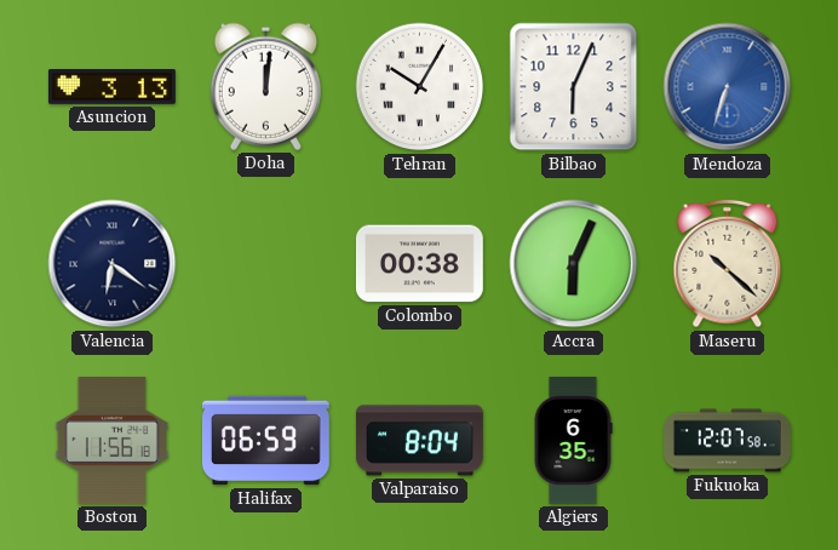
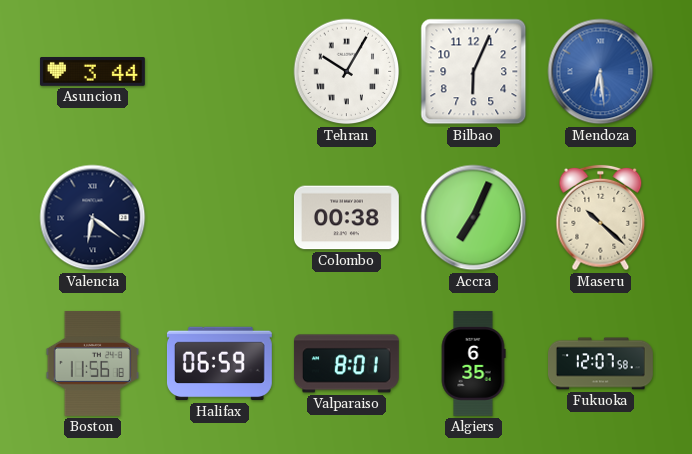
Asuncion: 3:13 -> 3:44 (92, 72)
Doha: 12:01 -> none (265, 86)
Mendoza: 6:33 -> 6:29 (601, 72)
Accra: 6:04 -> 7:04 (474, 218)
Valparaiso: 8:04 -> 8:01 (346, 364)
